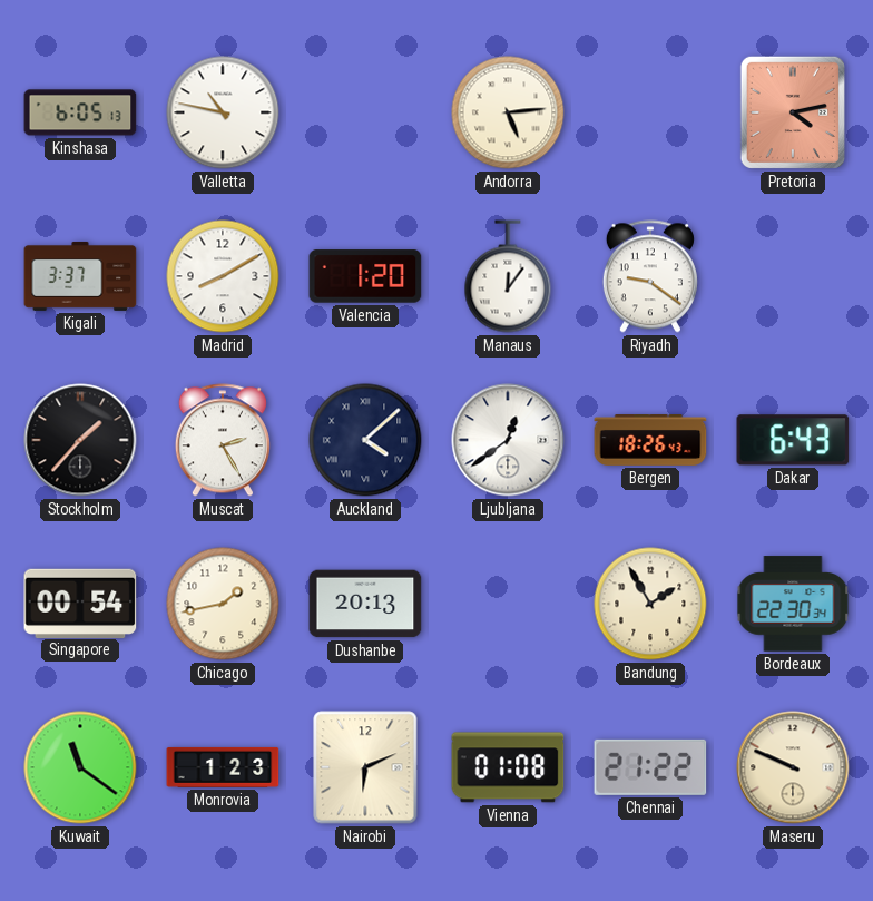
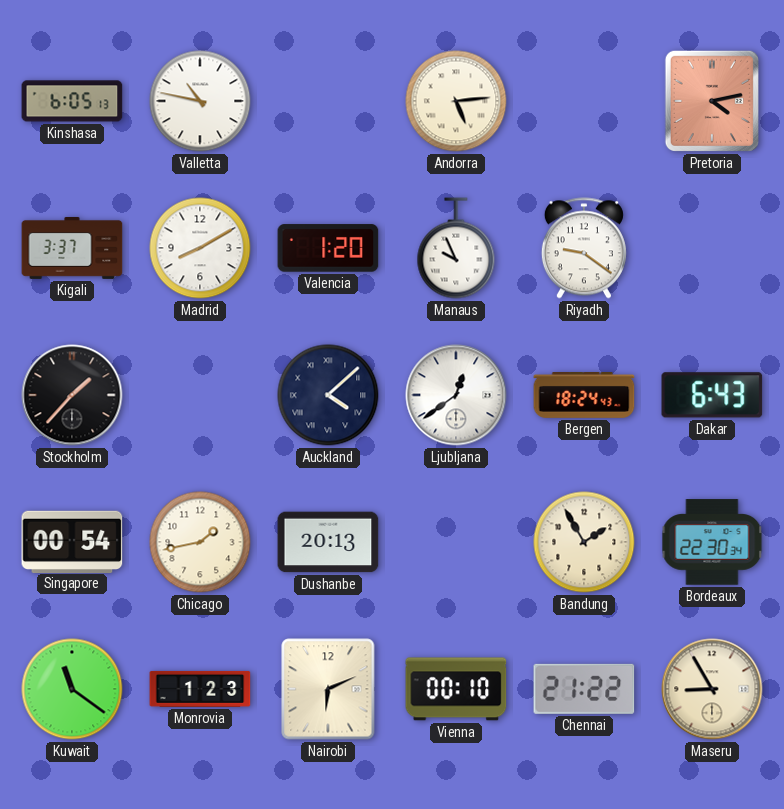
Manaus: 12:06 -> 9:56 (456, 248)
Muscat: 2:25 -> none (223, 440)
Bergen: 18:26 -> 18:24 (584, 396)
Vienna: 01:08 -> 00:10 (456, 689)
Maseru: 9:49 -> 8:55 (712, 689)
